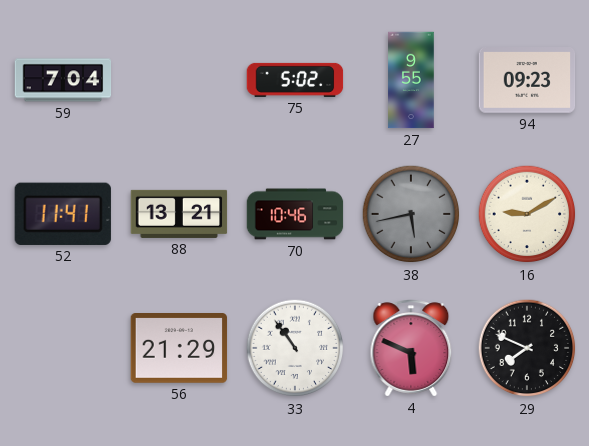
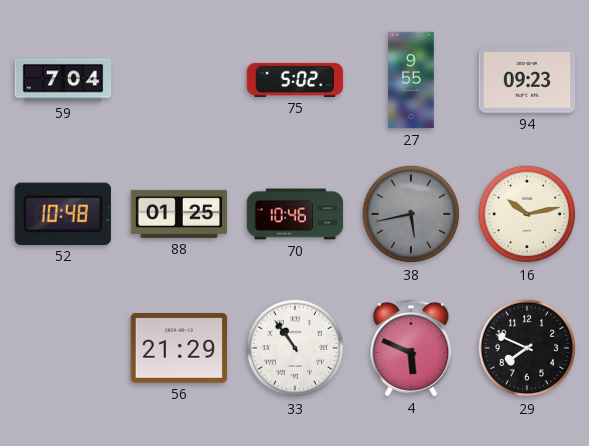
52: 11:41 -> 10:48 (63, 214)
88: 13:21 -> 01:25 (179, 214)
16: 9:10 -> 10:13 (527, 214)
